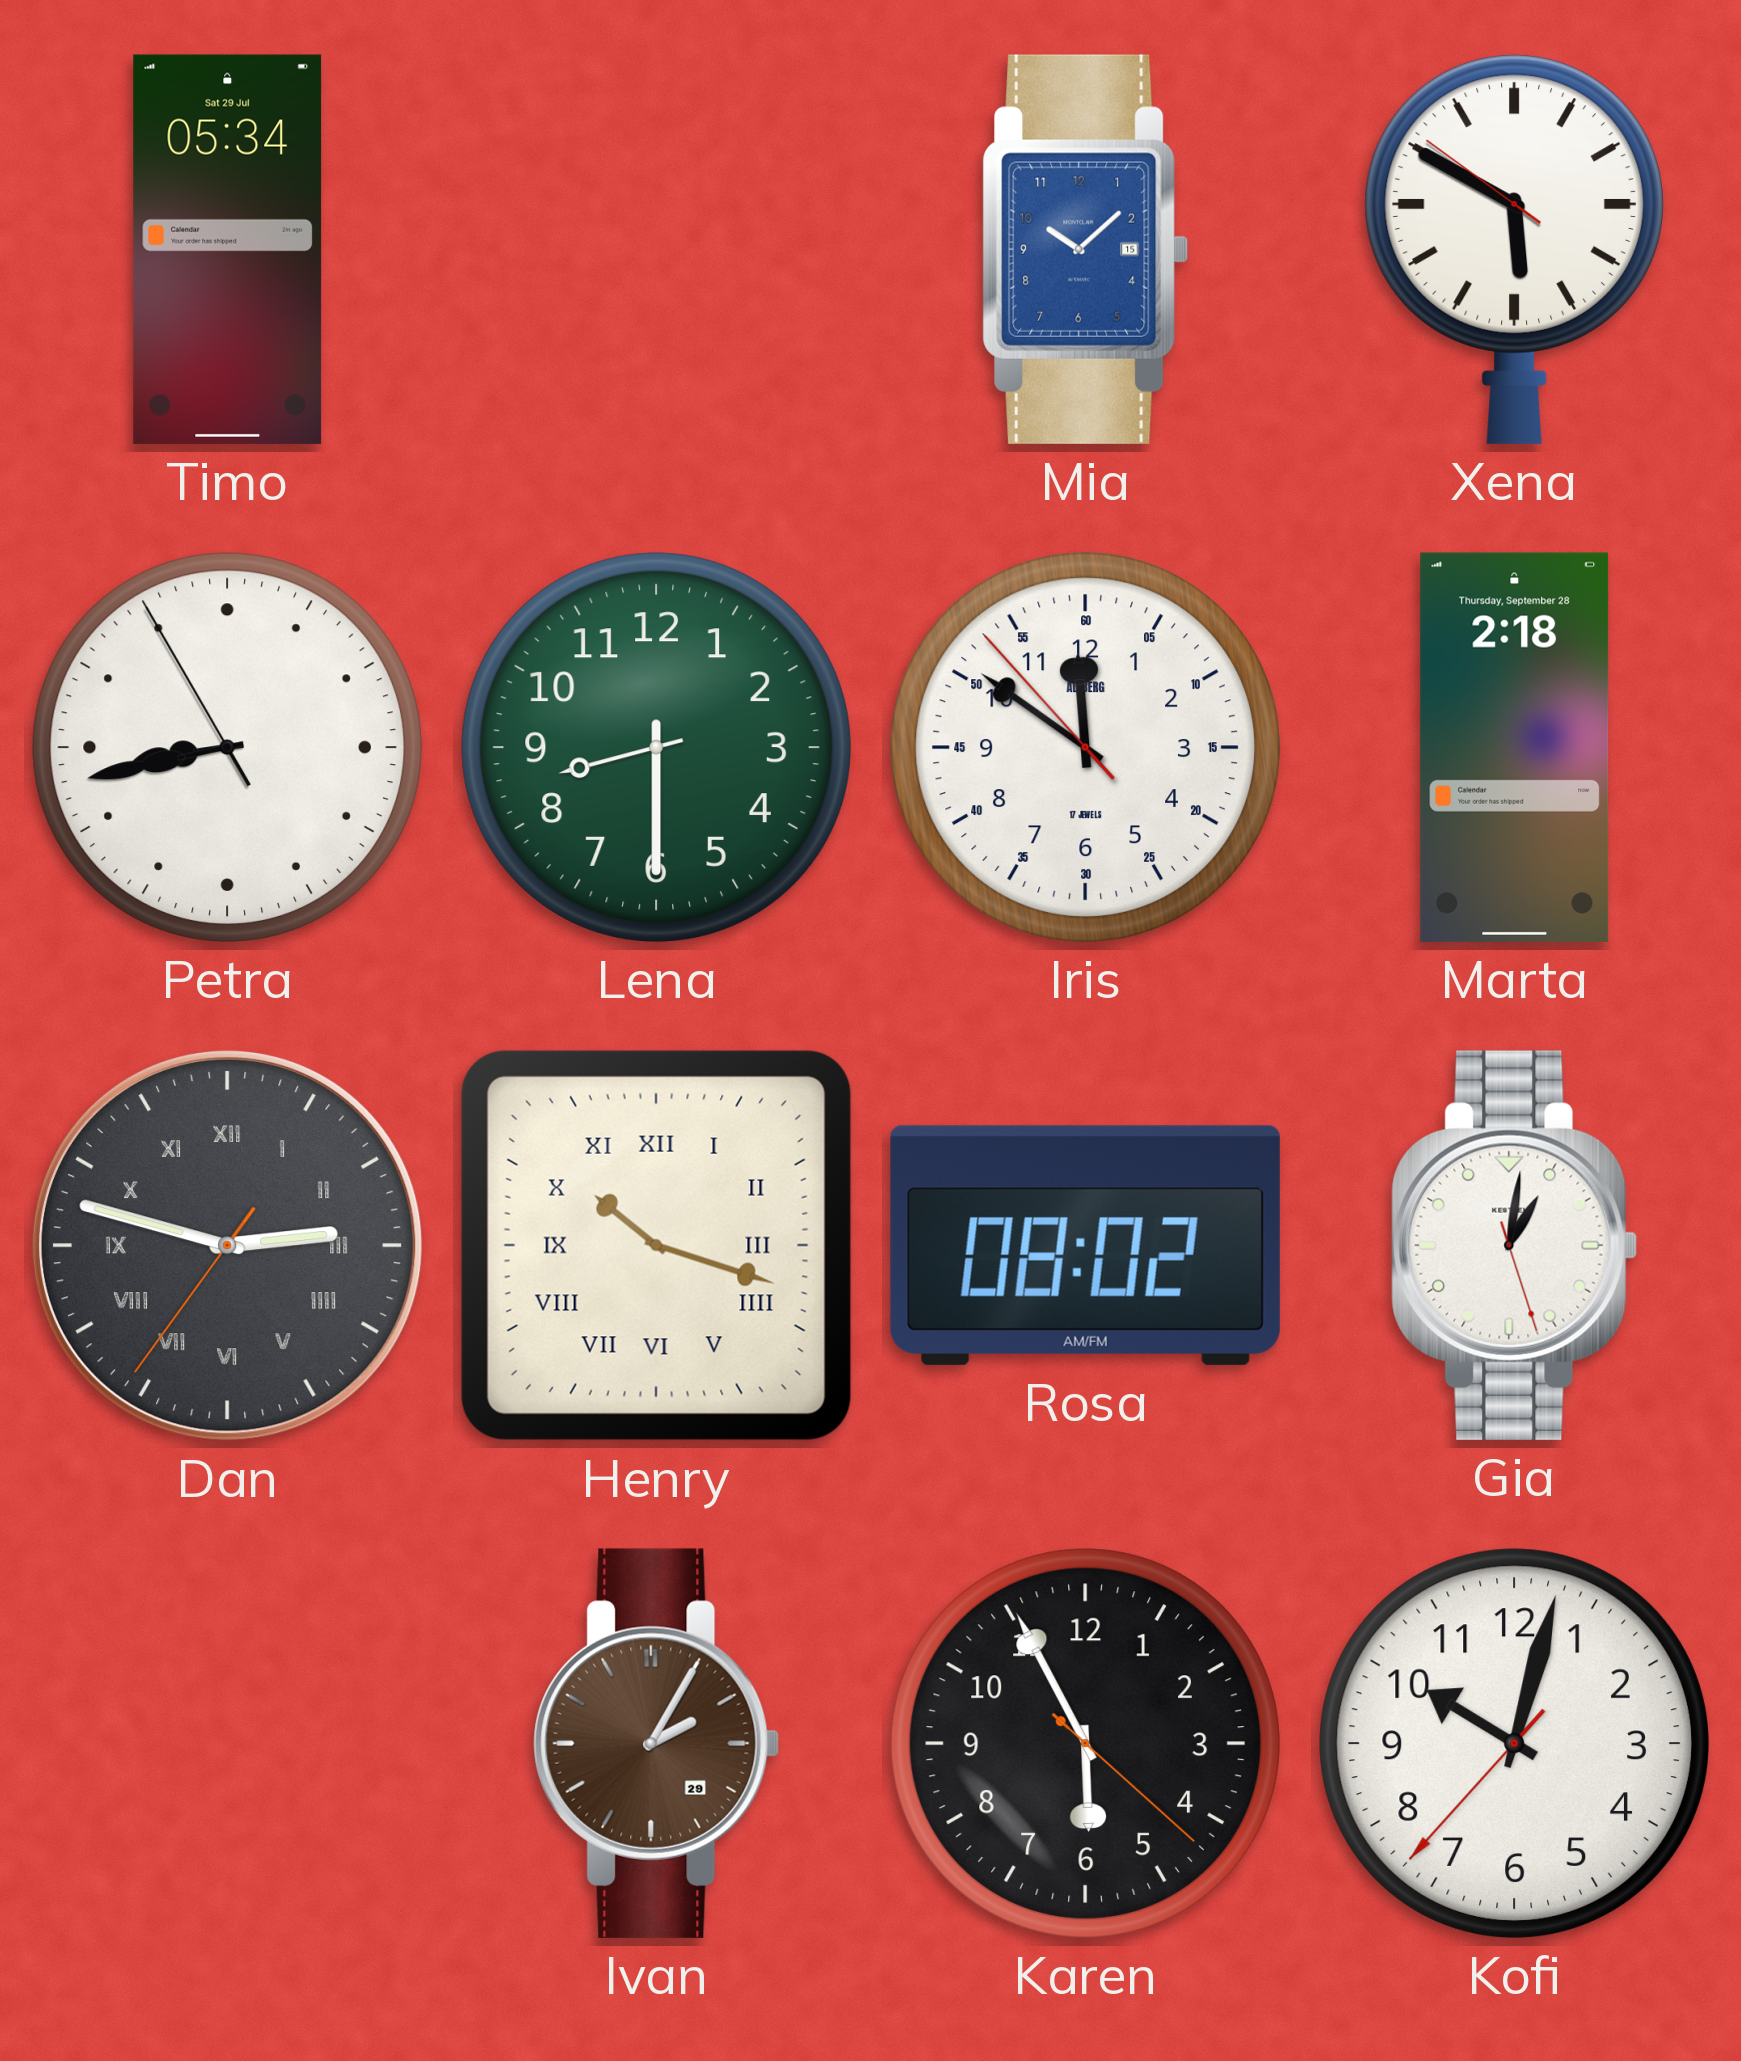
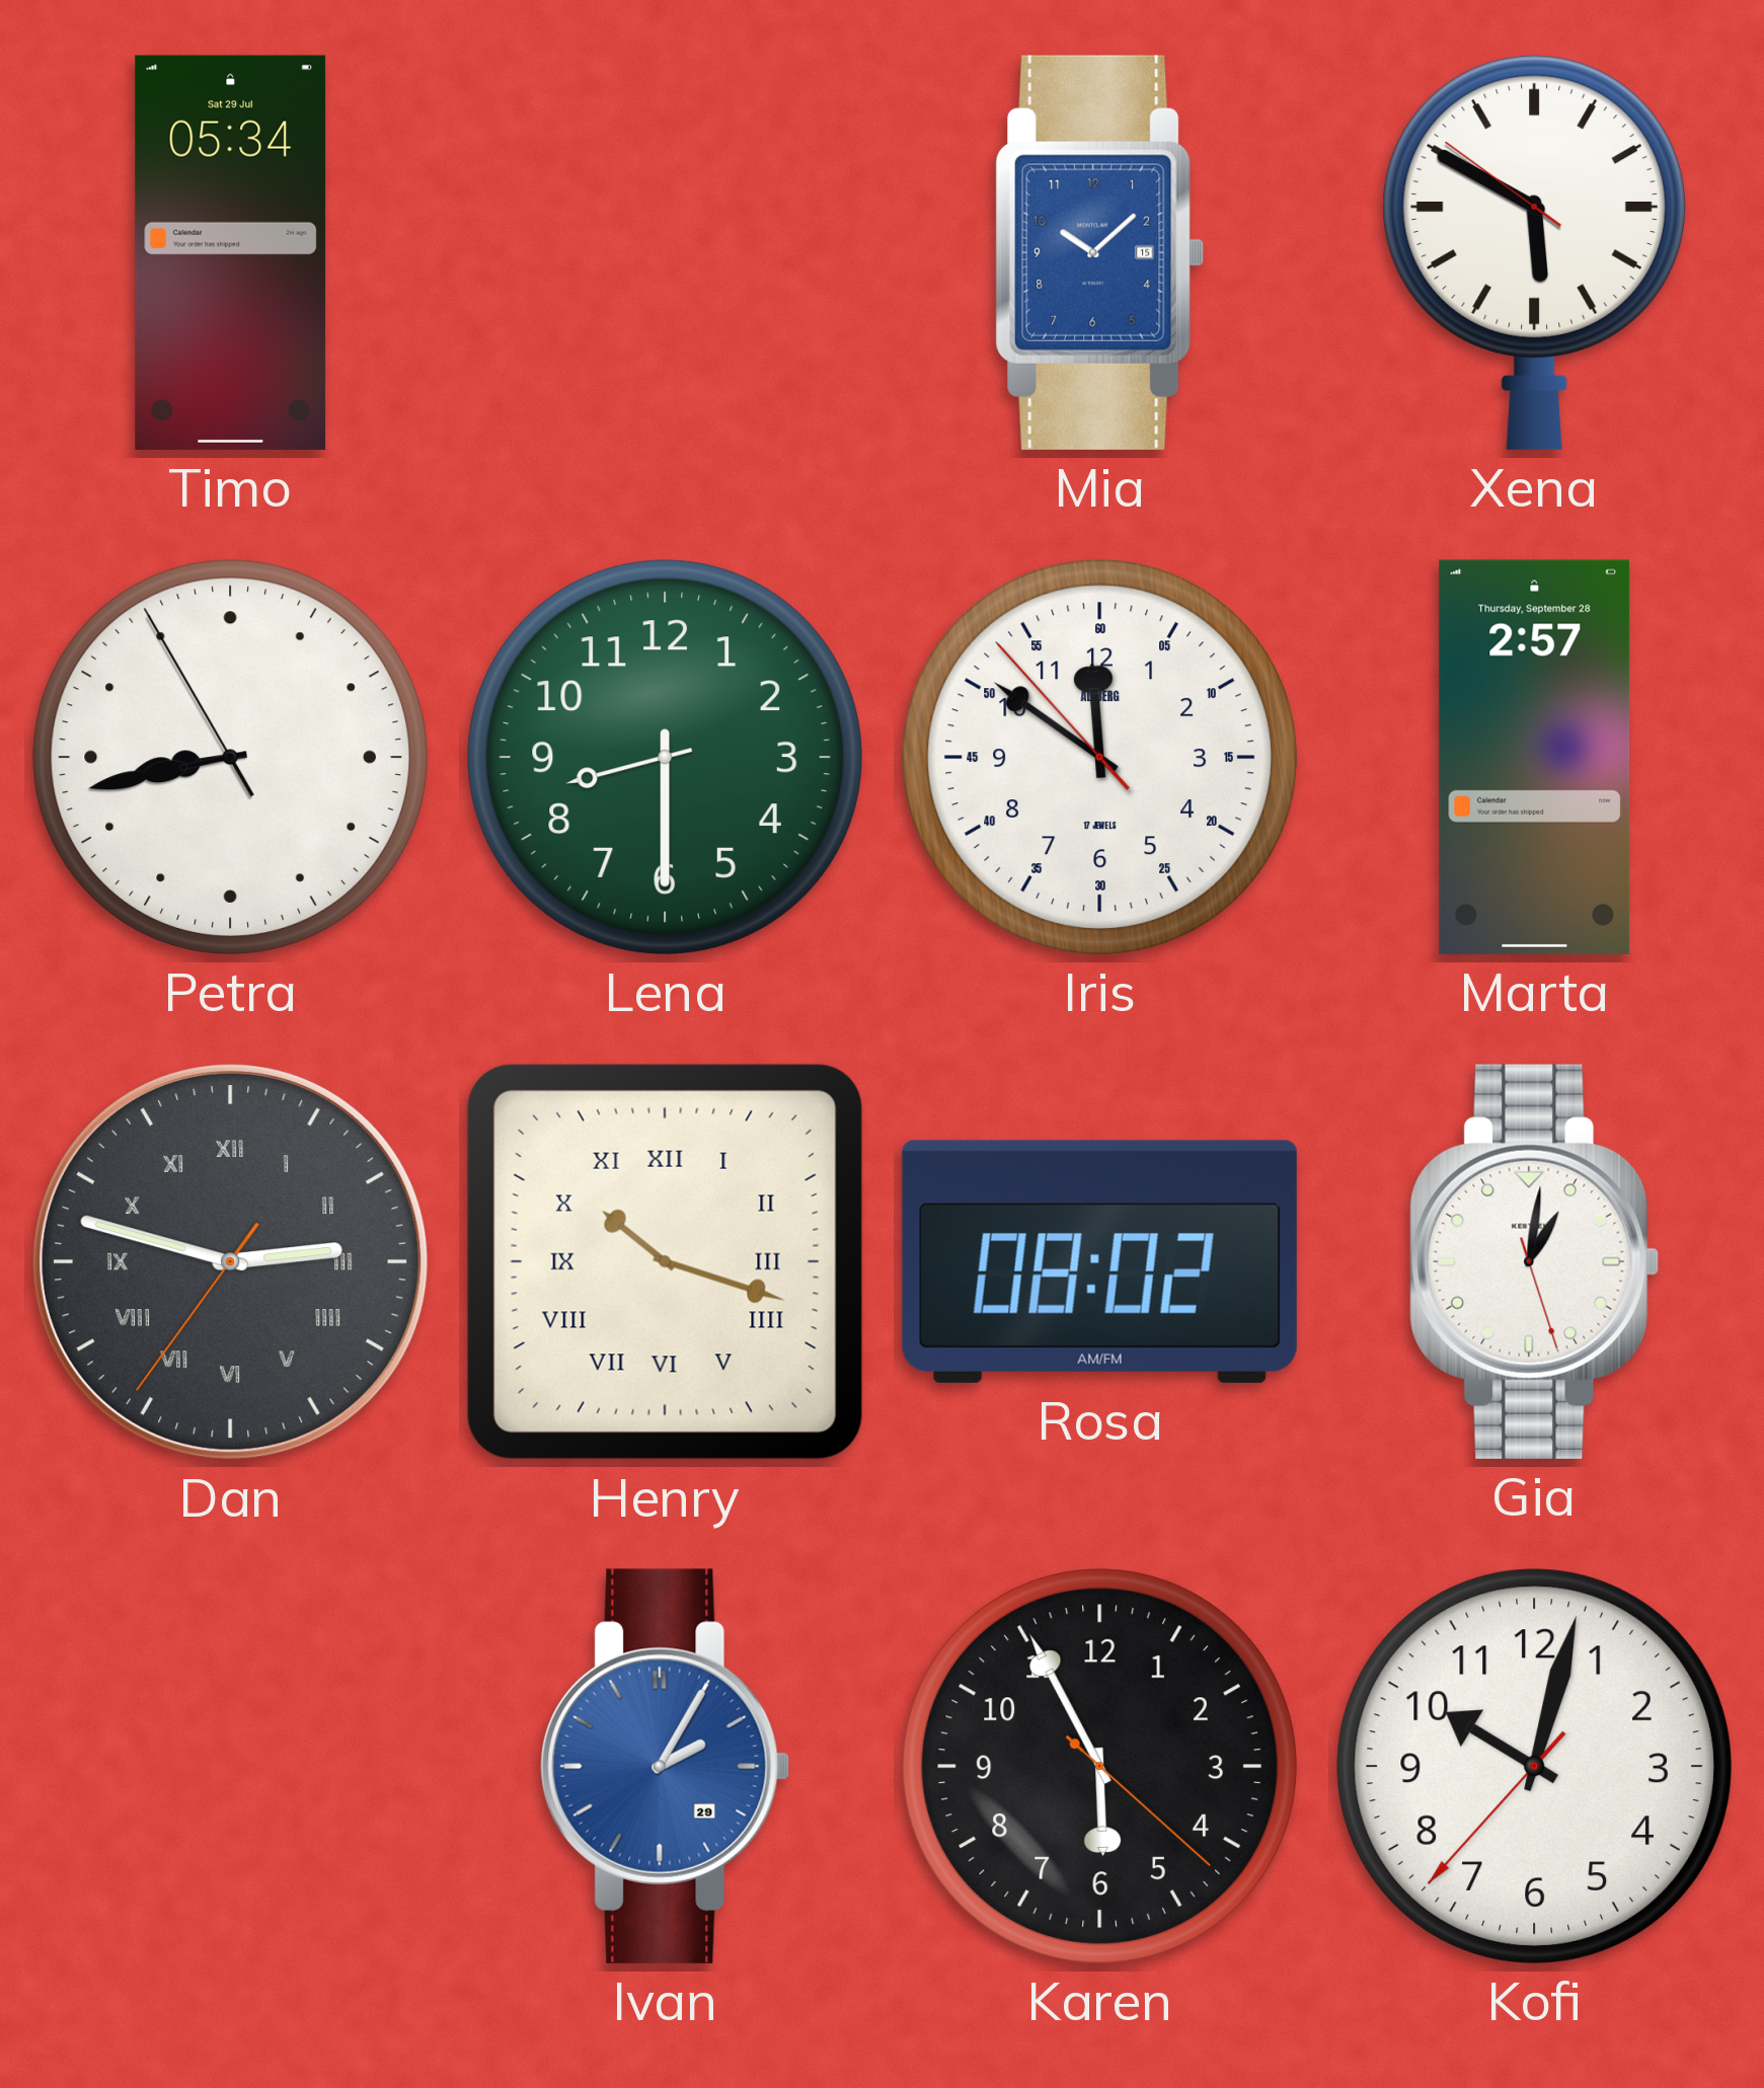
Marta: 2:18 -> 2:57 (1535, 757)
Ivan dial: brown -> blue (666, 1766)
